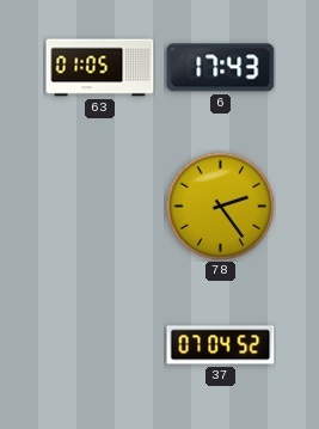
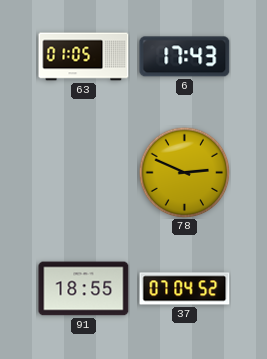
78: 2:24 -> 2:49 (184, 172)
91: none -> 18:55 (84, 289)
